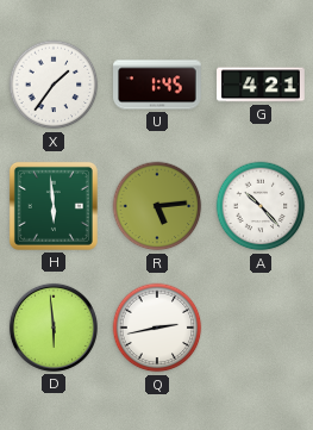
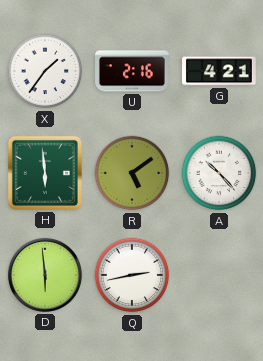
U: 1:45 -> 2:16 (132, 71)
R: 5:14 -> 5:09 (132, 173)
